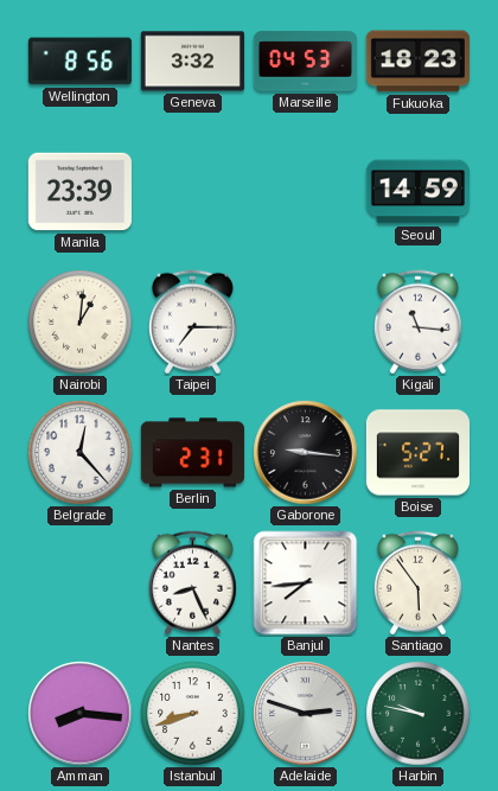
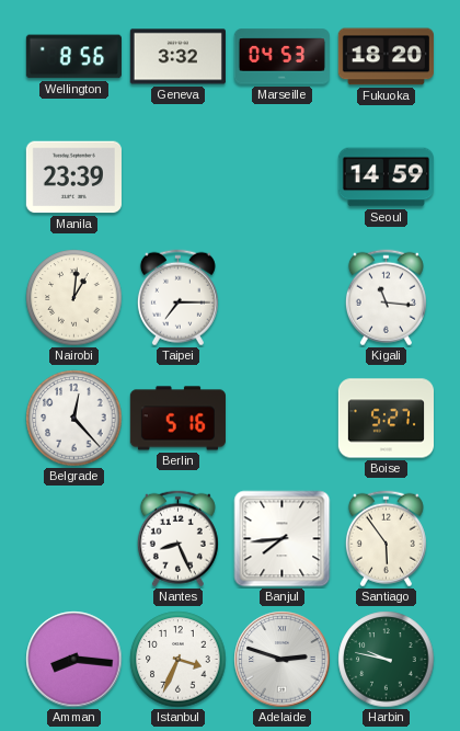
Fukuoka: 18:23 -> 18:20 (386, 57)
Berlin: 2:31 -> 5:16 (177, 419)
Gaborone: 9:16 -> none (306, 453)
Istanbul: 8:42 -> 3:34 (179, 660)
